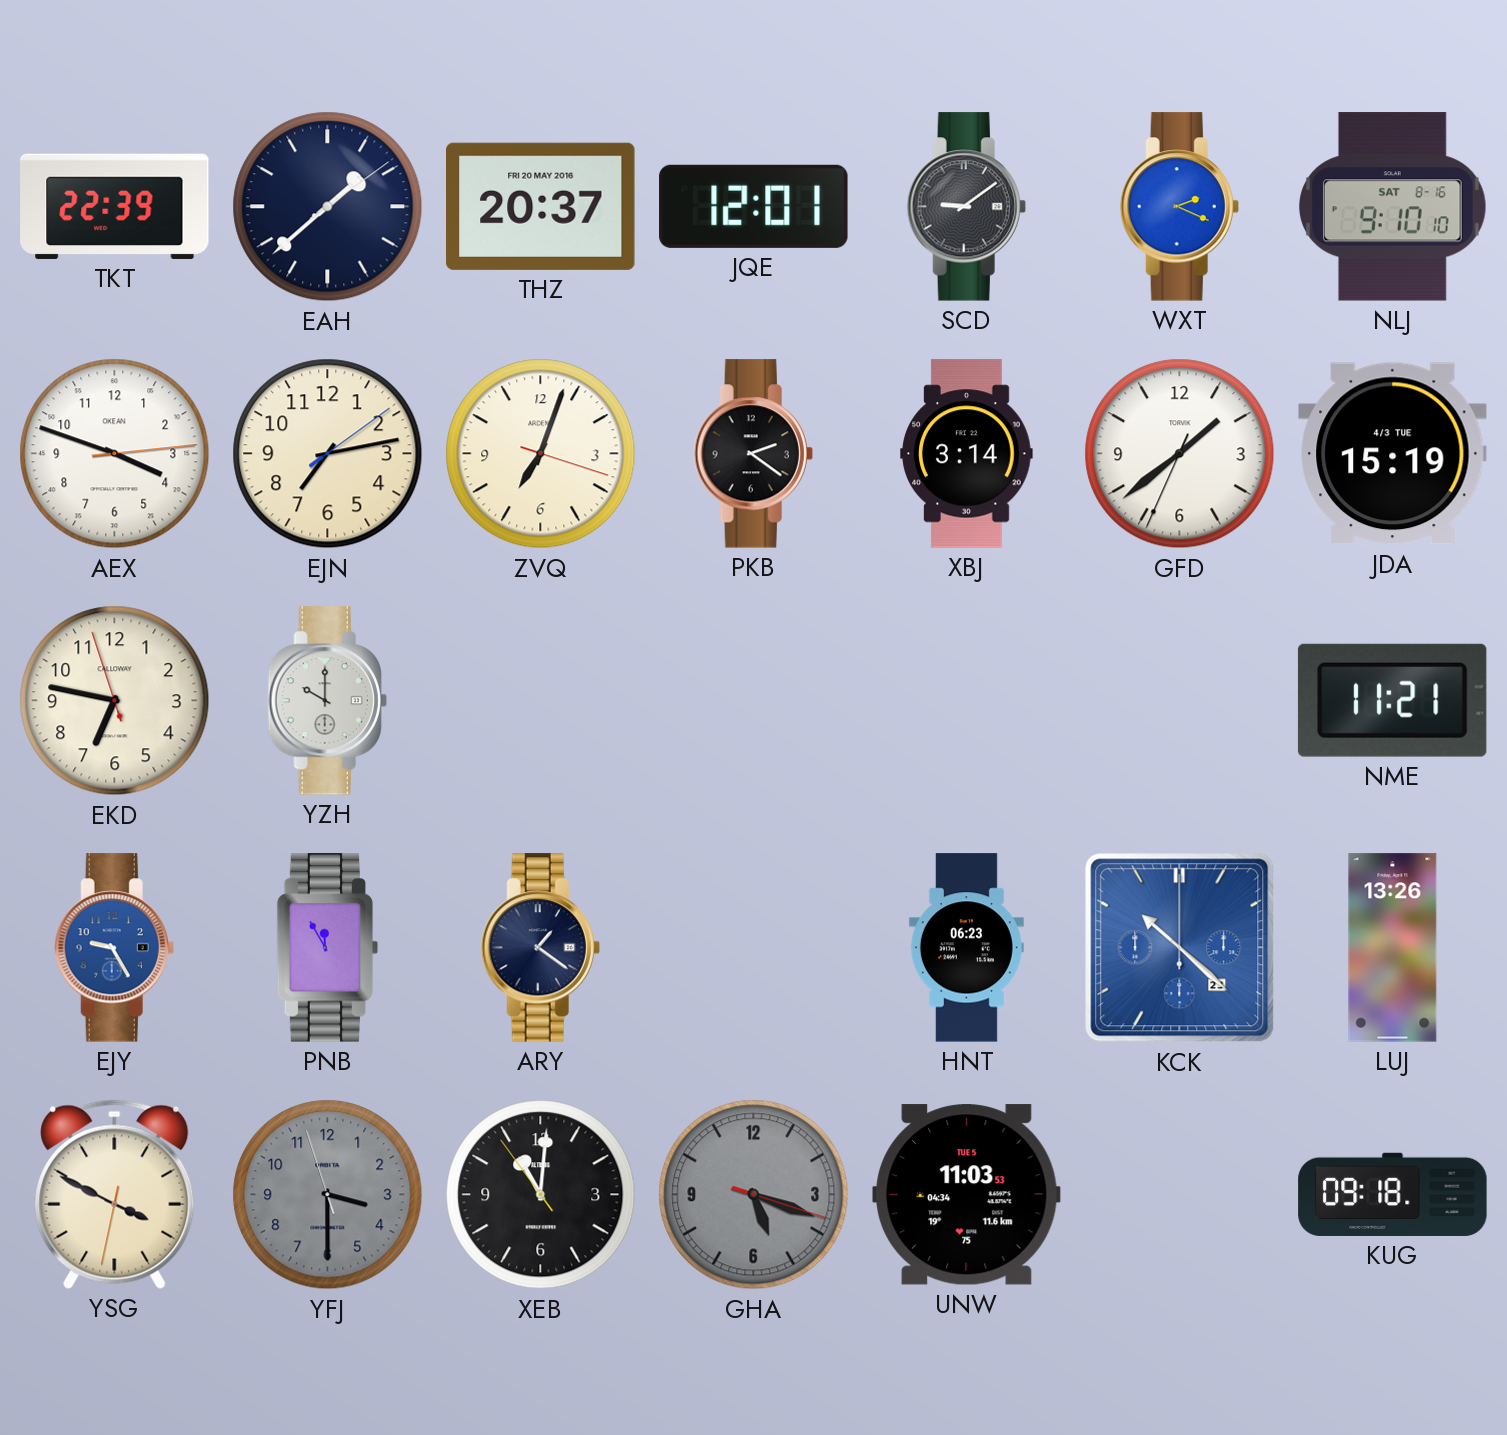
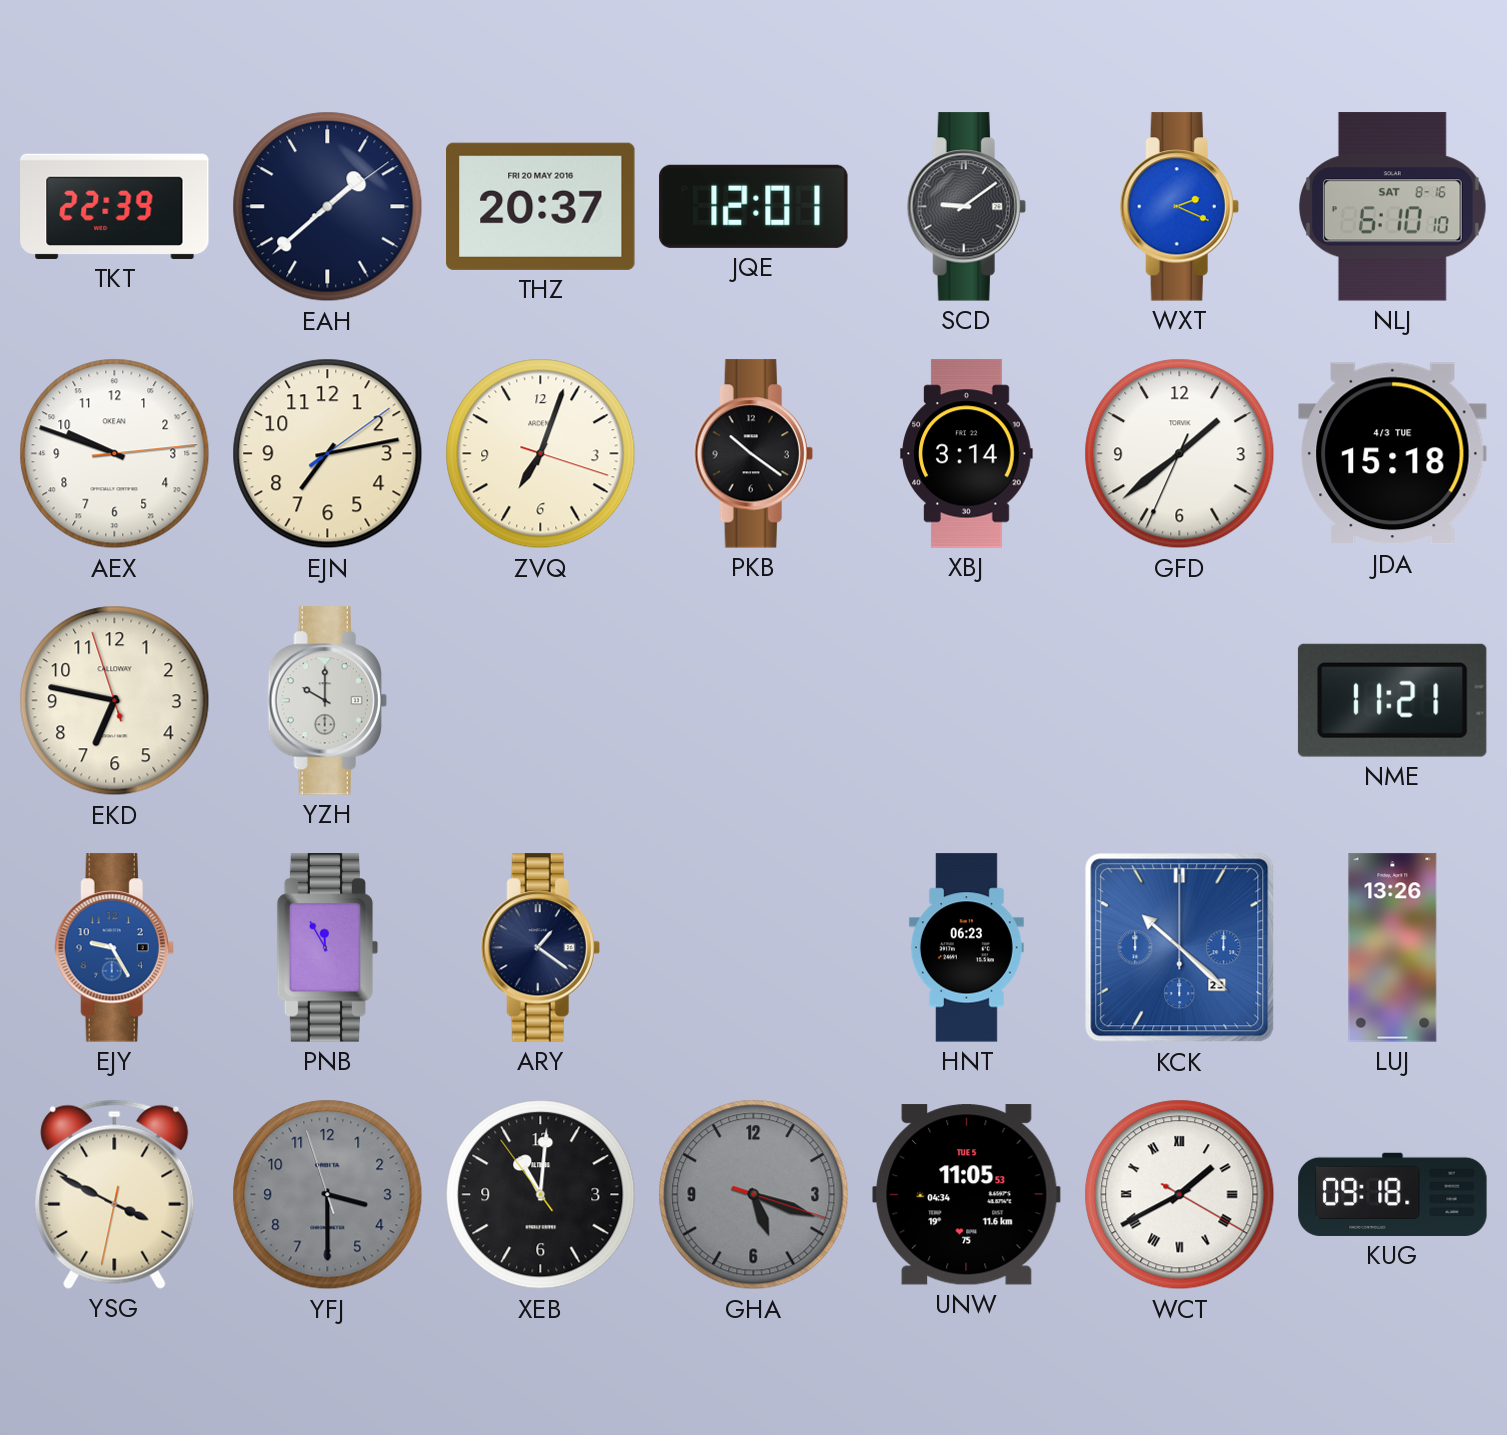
NLJ: 9:10 -> 6:10 (1393, 207)
AEX: 3:48 -> 9:48 (115, 454)
PKB: 2:21 -> 10:21 (753, 454)
JDA: 15:19 -> 15:18 (1393, 454)
UNW: 11:03 -> 11:05 (967, 1195)
WCT: none -> 1:40 (1180, 1195)
